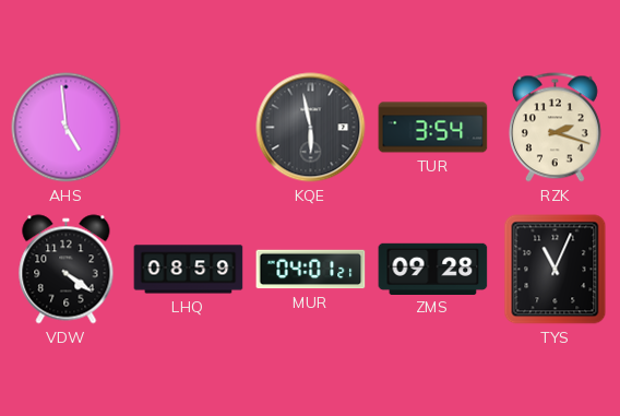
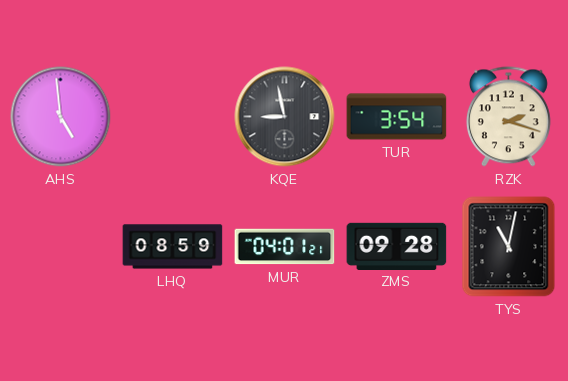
KQE: 5:58 -> 8:58 (285, 117)
VDW: 4:21 -> none (67, 270)
TYS: 11:04 -> 11:02 (509, 247)
